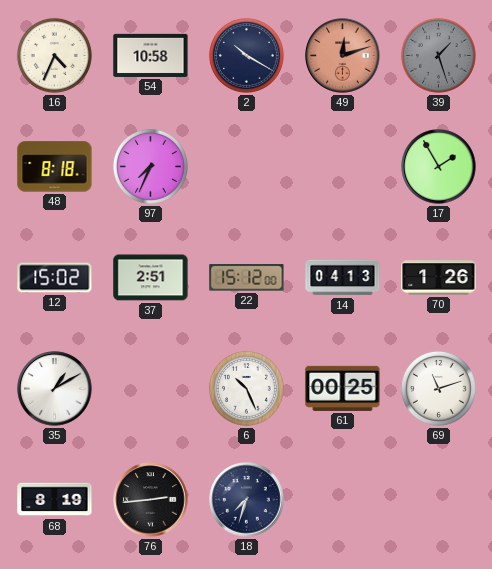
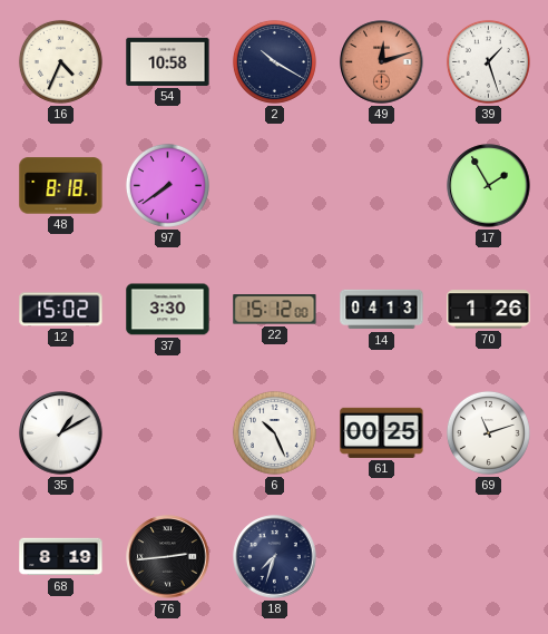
39 dial: grey -> white (488, 61)
97: 7:34 -> 7:39 (167, 185)
37: 2:51 -> 3:30 (168, 310)
